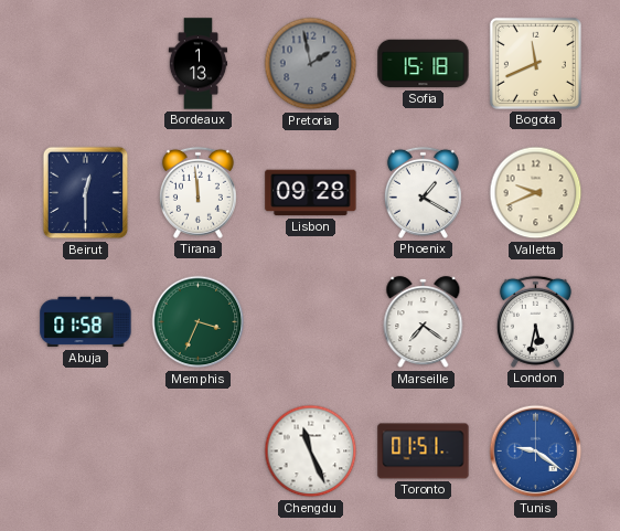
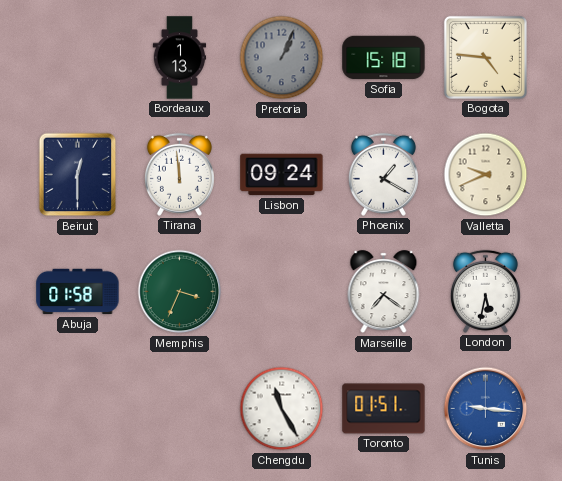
Pretoria: 1:58 -> 1:04 (282, 58)
Bogota: 11:41 -> 4:46 (485, 57)
Lisbon: 09:28 -> 09:24 (282, 175)
Chengdu: 11:26 -> 11:25 (282, 409)
Tunis: 9:21 -> 9:16 (486, 409)
